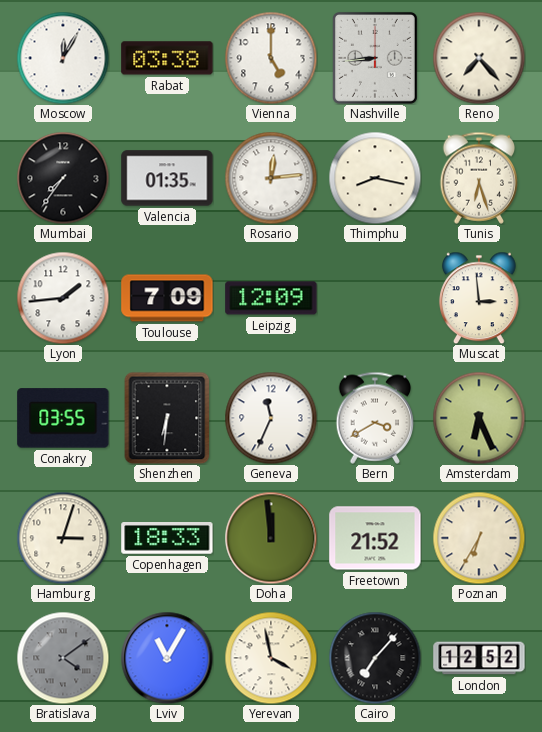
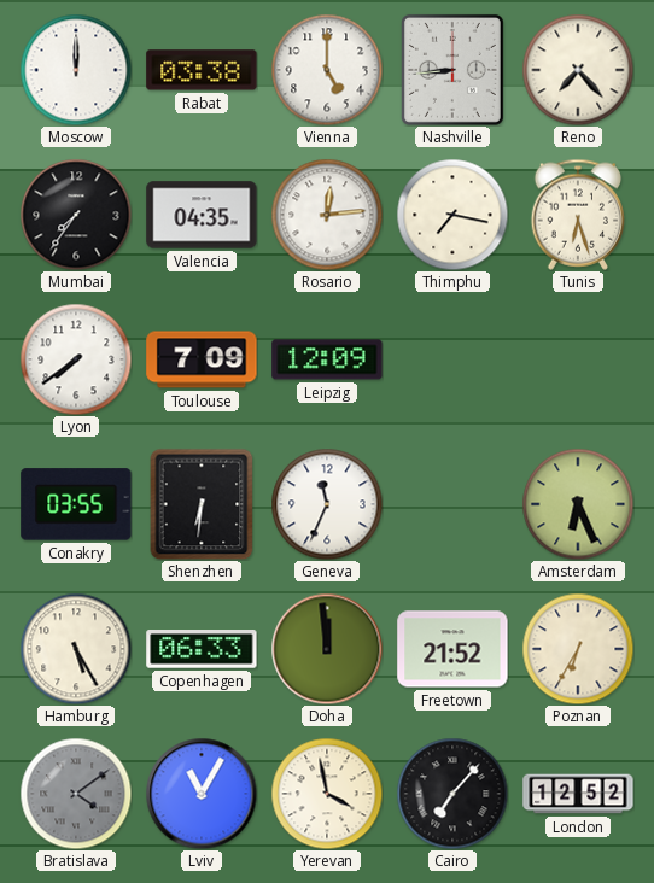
Moscow: 12:05 -> 12:00 (76, 70)
Valencia: 01:35 -> 04:35 (202, 215)
Thimphu: 8:17 -> 7:17 (452, 215)
Lyon: 1:44 -> 7:39 (76, 359)
Muscat: 2:59 -> none (479, 298)
Bern: 3:40 -> none (375, 418)
Hamburg: 3:03 -> 5:25 (76, 649)
Copenhagen: 18:33 -> 06:33 (202, 649)
